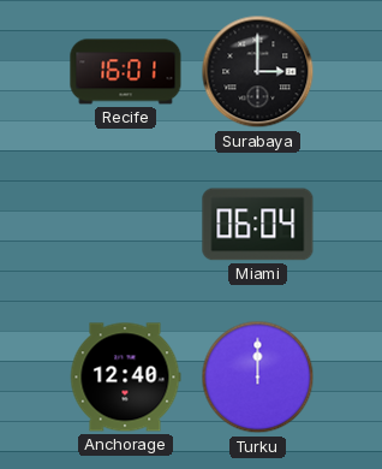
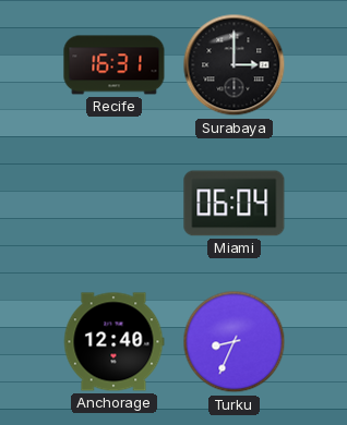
Recife: 16:01 -> 16:31 (115, 65)
Turku: 12:00 -> 8:34 (235, 342)
